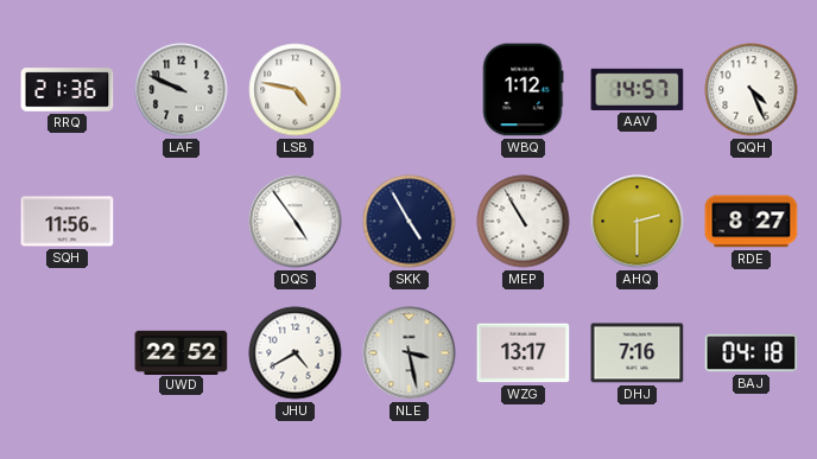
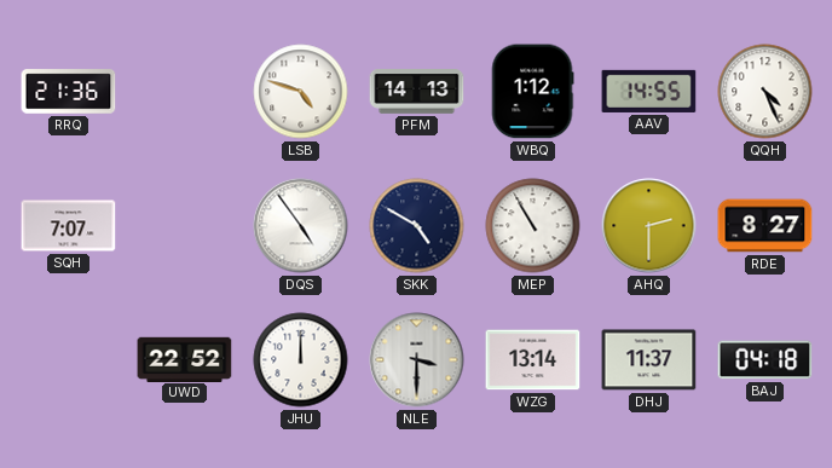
LAF: 9:49 -> none (182, 90)
LSB: 4:47 -> 4:48 (301, 92)
PFM: none -> 14:13 (417, 92)
AAV: 14:57 -> 14:55 (649, 91)
SQH: 11:56 -> 7:07 (69, 226)
SKK: 4:55 -> 4:50 (417, 226)
JHU: 4:40 -> 12:00 (301, 360)
NLE: 3:28 -> 3:30 (417, 360)
WZG: 13:17 -> 13:14 (533, 360)
DHJ: 7:16 -> 11:37 (649, 360)
